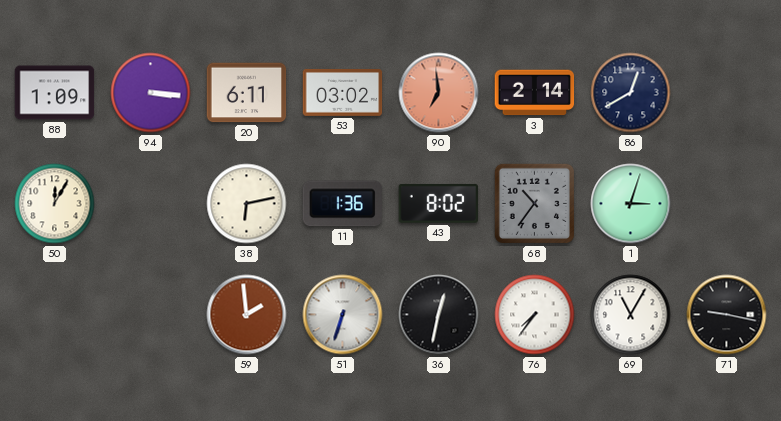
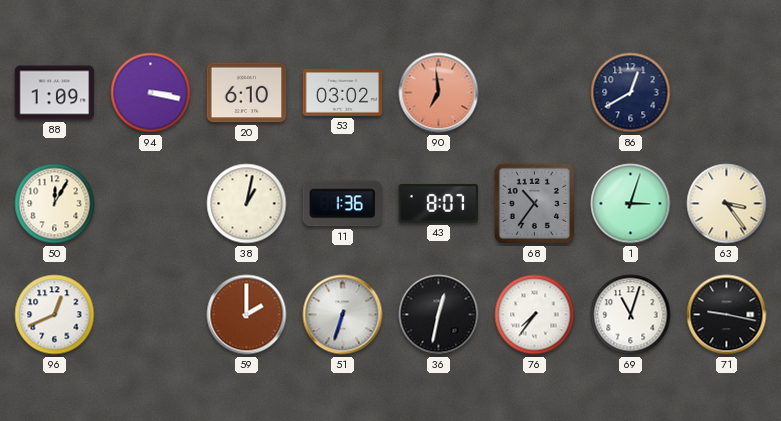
94: 3:16 -> 3:17 (151, 93)
20: 6:11 -> 6:10 (247, 93)
3: 2:14 -> none (535, 93)
38: 6:13 -> 1:02 (247, 204)
43: 8:02 -> 8:07 (439, 203)
63: none -> 3:24 (727, 204)
96: none -> 12:41 (55, 315)
59: 1:59 -> 2:00 (247, 315)
69: 11:05 -> 11:03 (631, 315)
